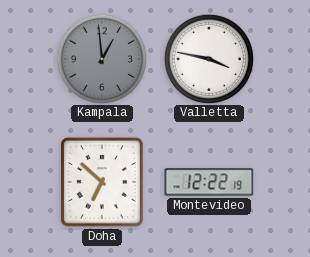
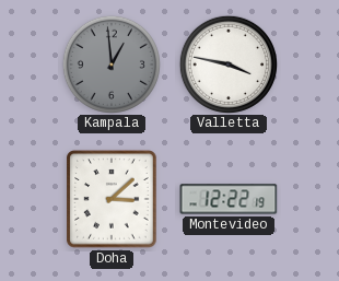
Doha: 6:52 -> 3:08 (112, 199)
